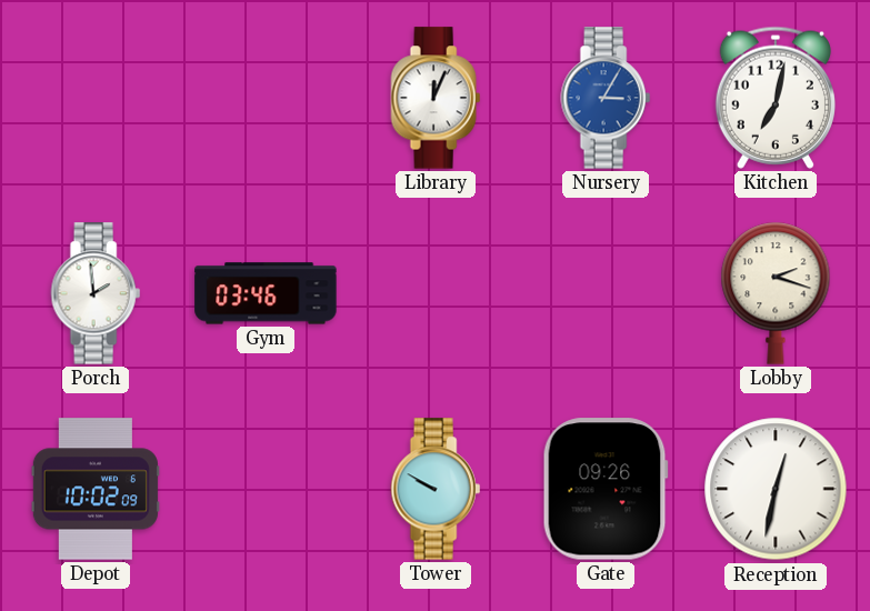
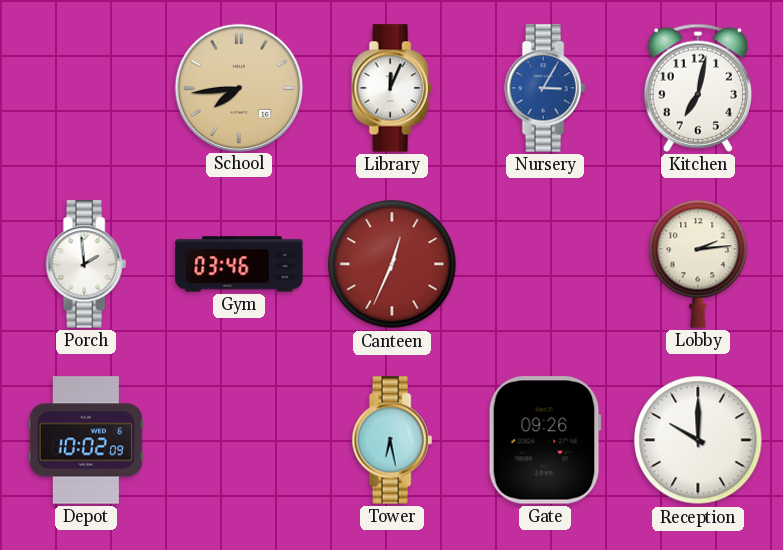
School: none -> 7:44 (238, 87)
Canteen: none -> 12:34 (392, 264)
Lobby: 2:18 -> 2:14 (698, 264)
Tower: 9:50 -> 6:28 (392, 440)
Reception: 12:32 -> 10:00 (698, 440)
